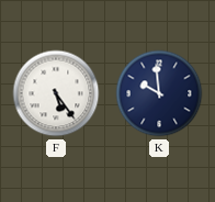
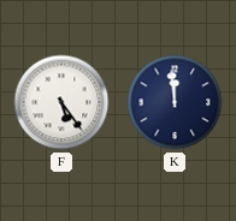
K: 9:59 -> 11:59 (175, 102)
